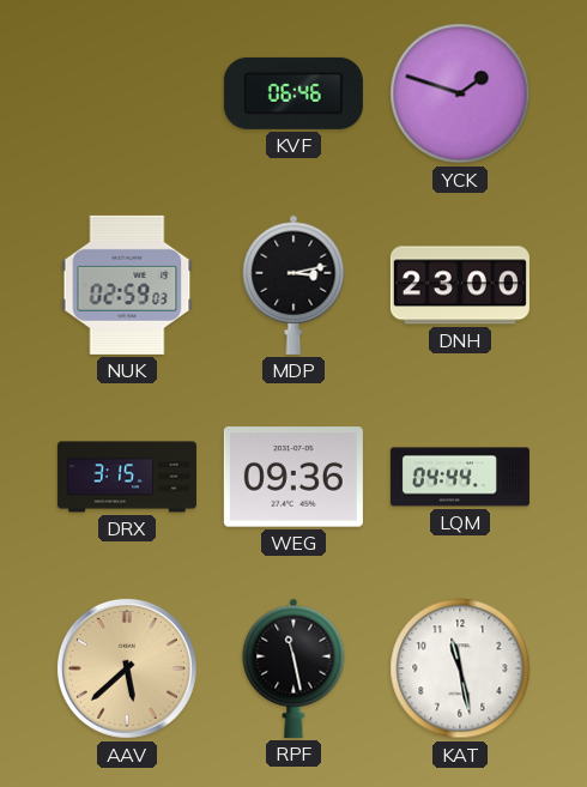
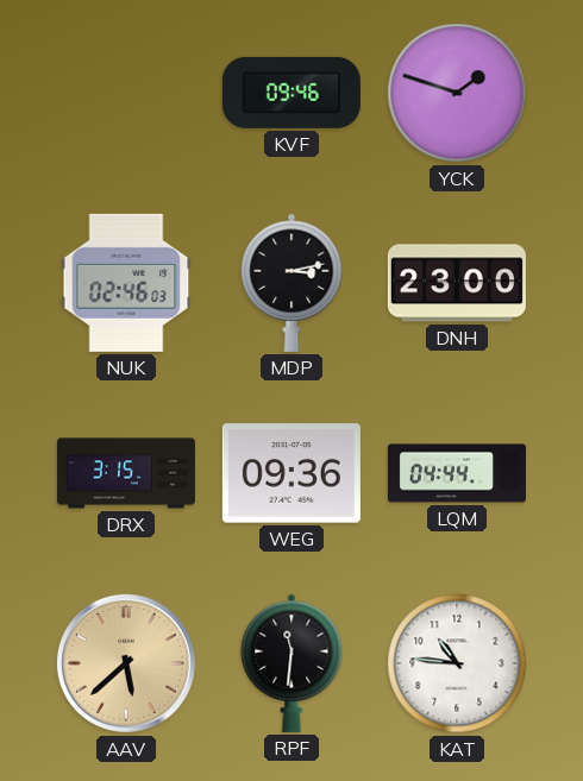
KVF: 06:46 -> 09:46 (291, 93)
NUK: 02:59 -> 02:46 (126, 283)
RPF: 11:28 -> 11:31 (291, 663)
KAT: 11:28 -> 10:46 (457, 663)
